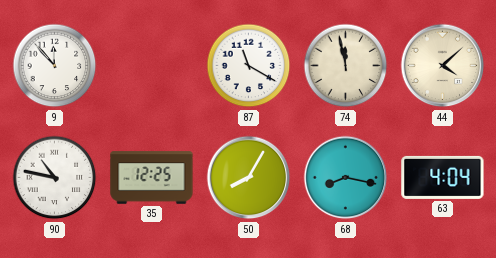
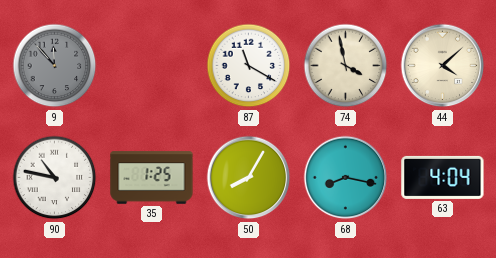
9 dial: white -> grey (55, 66)
74: 11:58 -> 3:58 (346, 66)
35: 12:25 -> 1:25 (152, 178)
